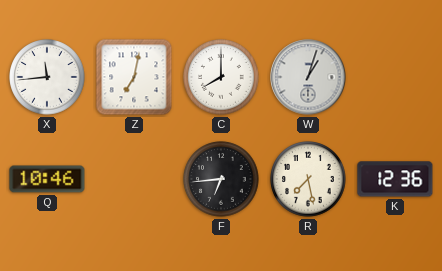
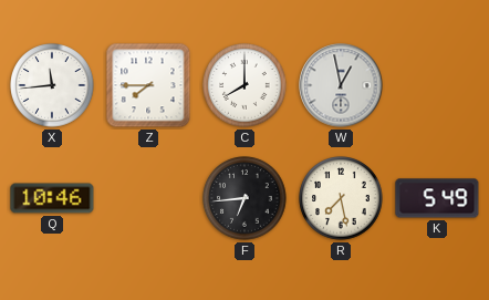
Z: 7:02 -> 7:45 (148, 85)
W: 1:03 -> 12:58 (341, 85)
K: 12:36 -> 5:49 (437, 198)
